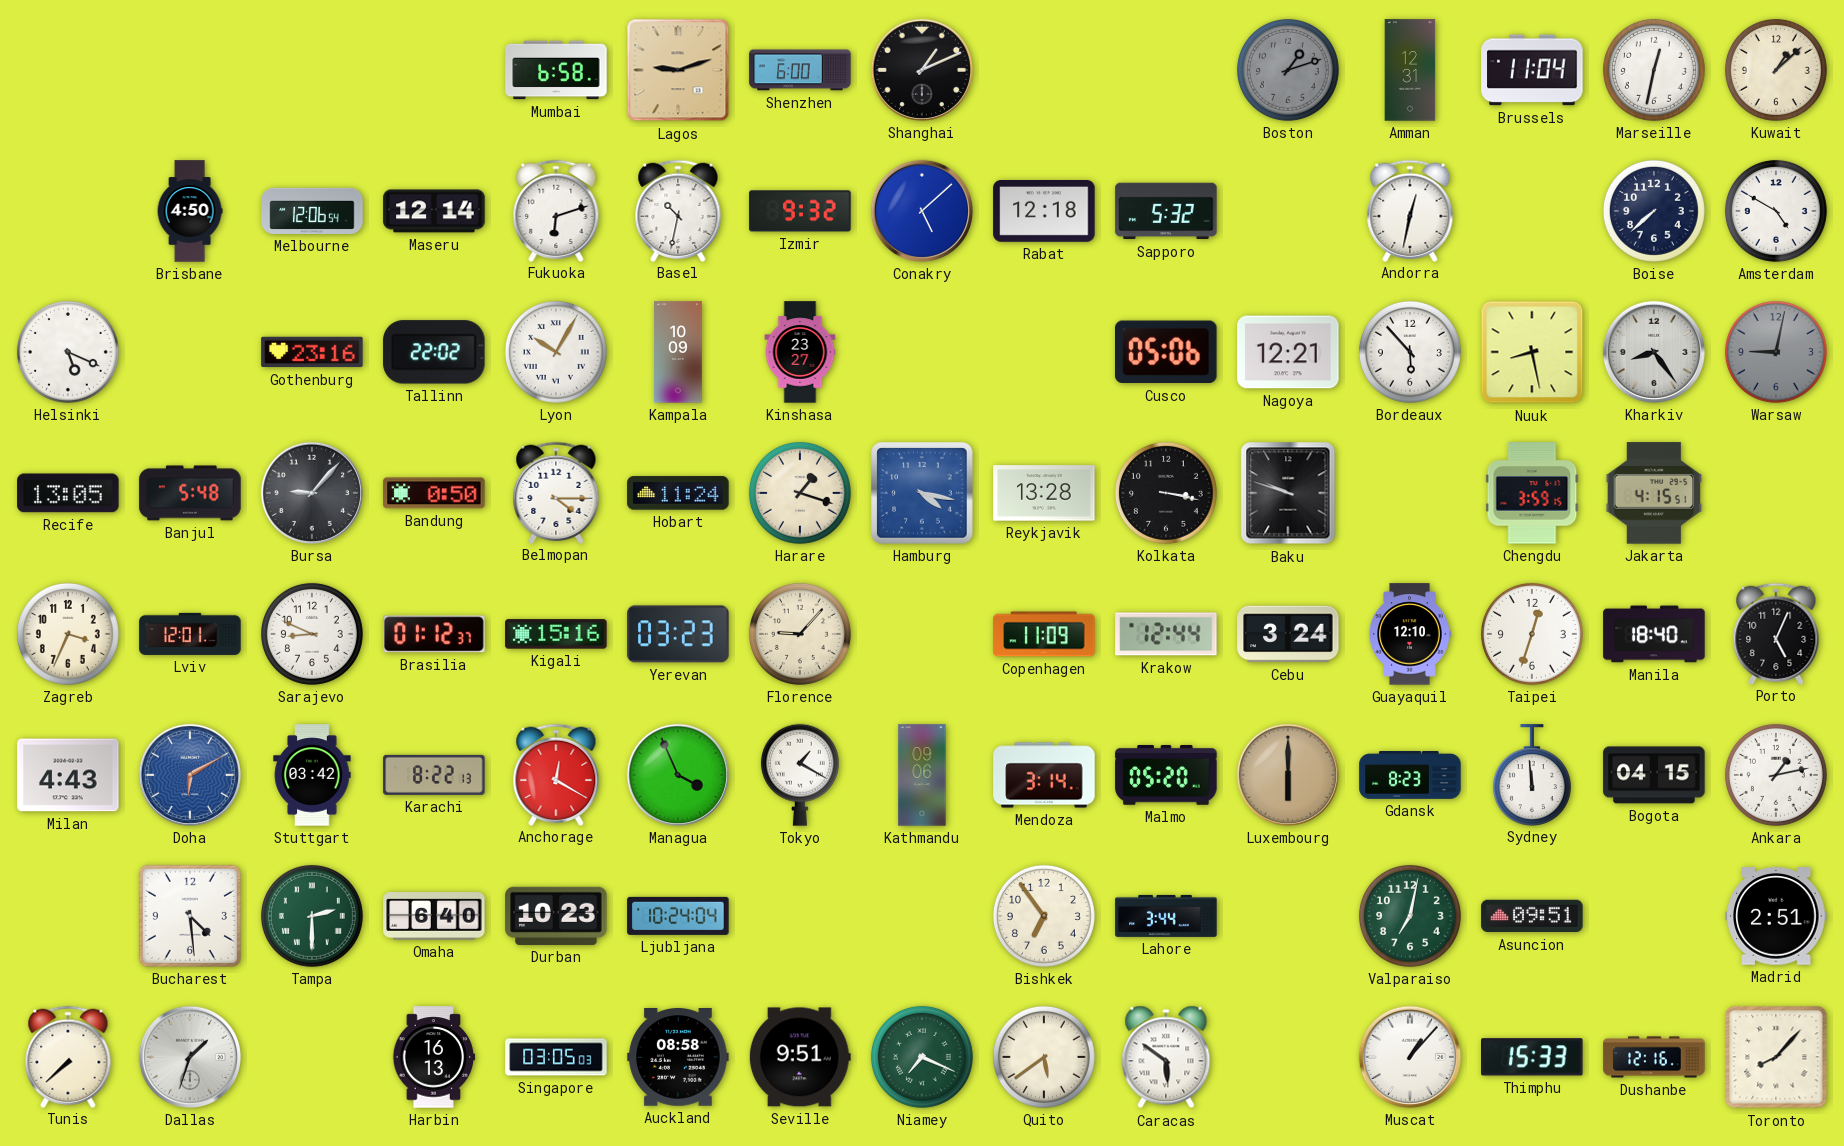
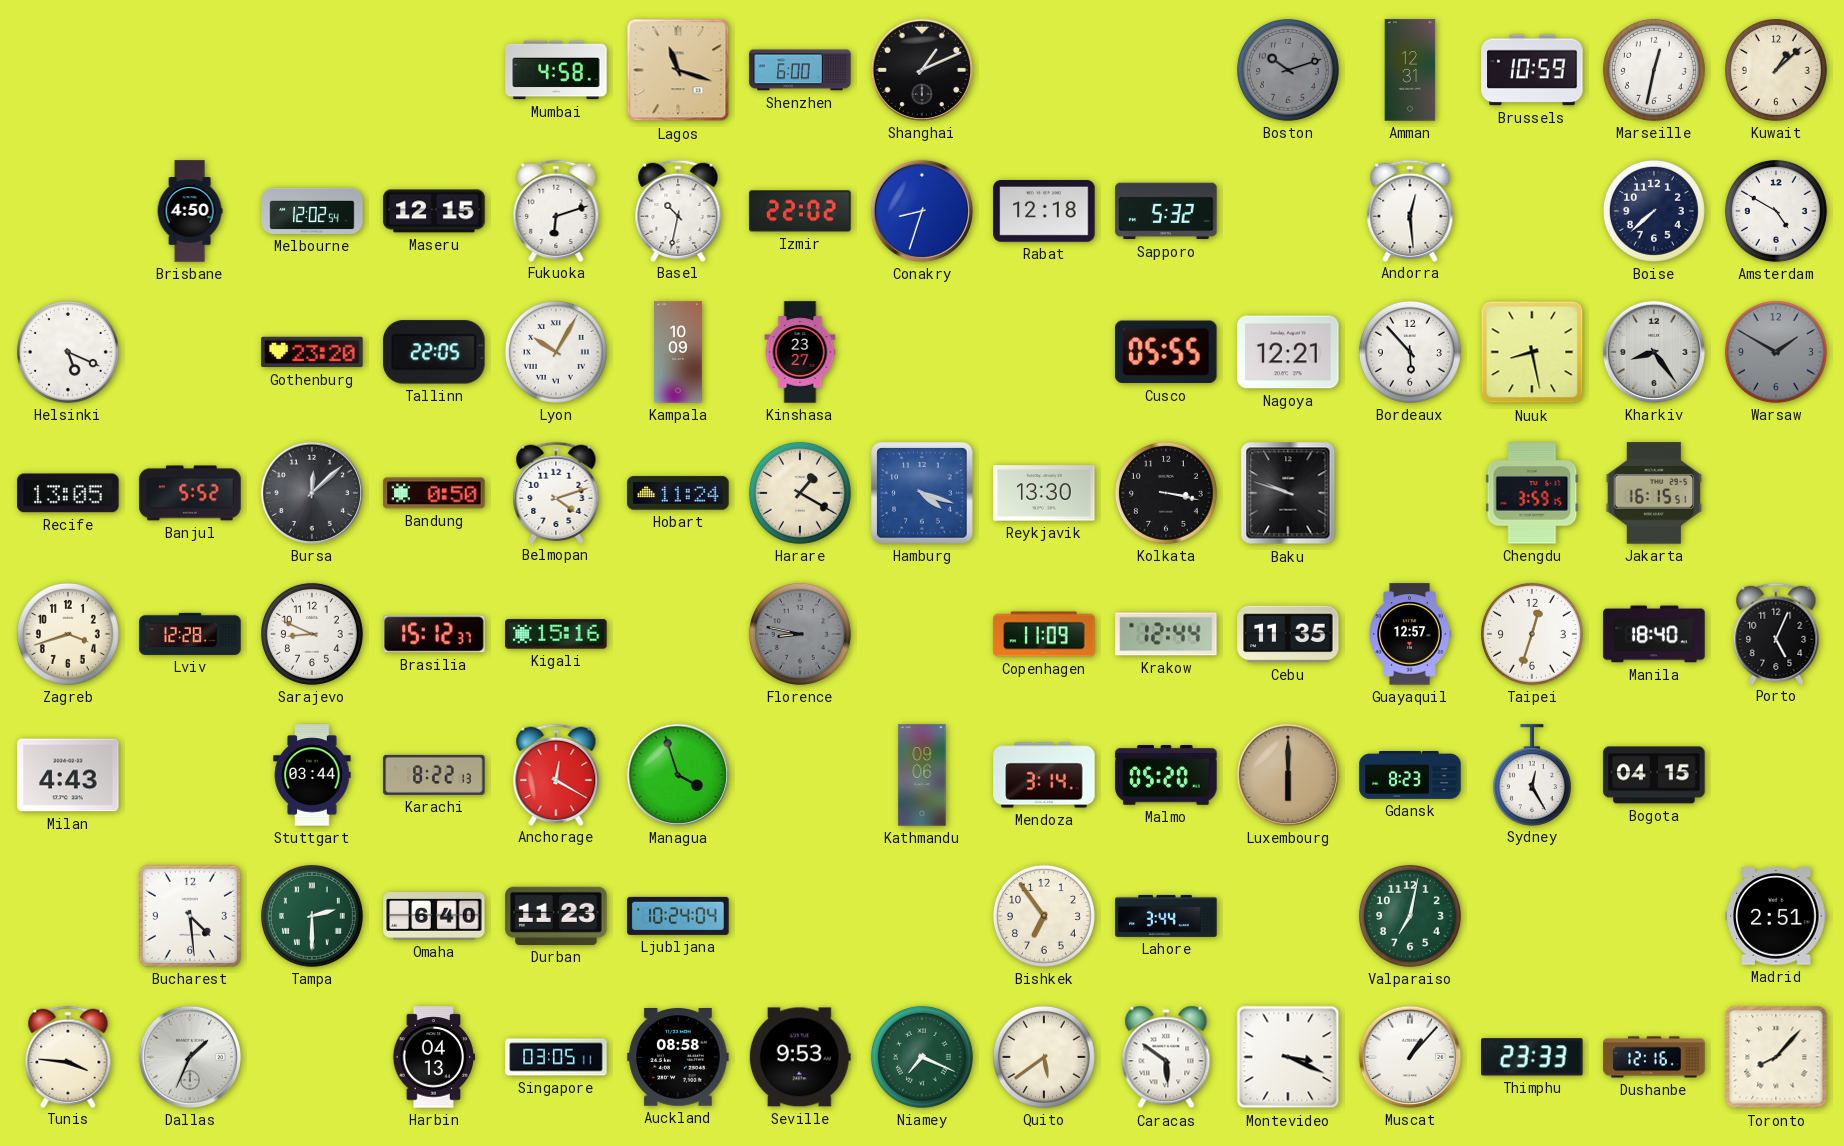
Mumbai: 6:58 -> 4:58 (556, 70)
Lagos: 9:12 -> 11:18 (678, 70)
Boston: 1:12 -> 10:12 (1288, 70)
Brussels: 11:04 -> 10:59 (1532, 70)
Melbourne: 12:06 -> 12:02 (312, 211)
Maseru: 12:14 -> 12:15 (434, 211)
Izmir: 9:32 -> 22:02 (800, 211)
Conakry: 5:08 -> 8:33 (922, 211)
Andorra: 12:32 -> 12:29 (1410, 210)
Gothenburg: 23:16 -> 23:20 (312, 352)
Tallinn: 22:02 -> 22:05 (434, 352)
Cusco: 05:06 -> 05:55 (1167, 352)
Warsaw: 9:02 -> 1:50 (1776, 352)
Banjul: 5:48 -> 5:52 (190, 493)
Bursa: 9:07 -> 12:08 (312, 493)
Belmopan: 4:15 -> 4:12 (556, 492)
Harare: 1:18 -> 1:20 (800, 493)
Hamburg: 4:17 -> 4:18 (922, 493)
Reykjavik: 13:28 -> 13:30 (1044, 493)
Jakarta: 4:15 -> 16:15 (1654, 493)
Zagreb: 3:34 -> 3:42 (68, 634)
Lviv: 12:01 -> 12:28 (190, 634)
Brasilia: 01:12 -> 15:12 (434, 634)
Yerevan: 03:23 -> none (678, 634)
Florence: 9:07 -> 8:47 (800, 634)
Florence dial: cream -> grey (800, 634)
Cebu: 3:24 -> 11:35 (1288, 634)
Guayaquil: 12:10 -> 12:57 (1410, 634)
Doha: 6:10 -> none (190, 775)
Stuttgart: 03:42 -> 03:44 (312, 775)
Managua: 3:56 -> 3:57 (678, 775)
Tokyo: 1:20 -> none (800, 775)
Sydney: 11:59 -> 12:25 (1532, 775)
Ankara: 1:13 -> none (1776, 775)
Durban: 10:23 -> 11:23 (556, 916)
Asuncion: 09:51 -> none (1532, 916)
Tunis: 7:38 -> 3:46 (68, 1056)
Dallas: 1:33 -> 1:34 (190, 1057)
Harbin: 16:13 -> 04:13 (434, 1057)
Singapore: 03:05:03 -> 03:05:11 (556, 1057)
Seville: 9:51 -> 9:53 (800, 1057)
Montevideo: none -> 3:19 (1288, 1057)
Thimphu: 15:33 -> 23:33 (1532, 1057)
